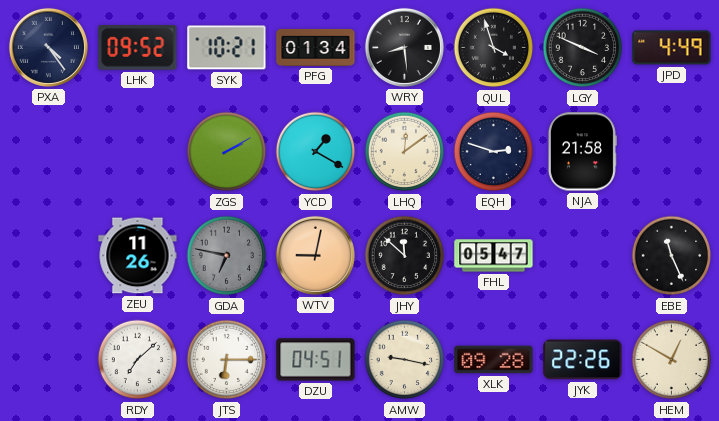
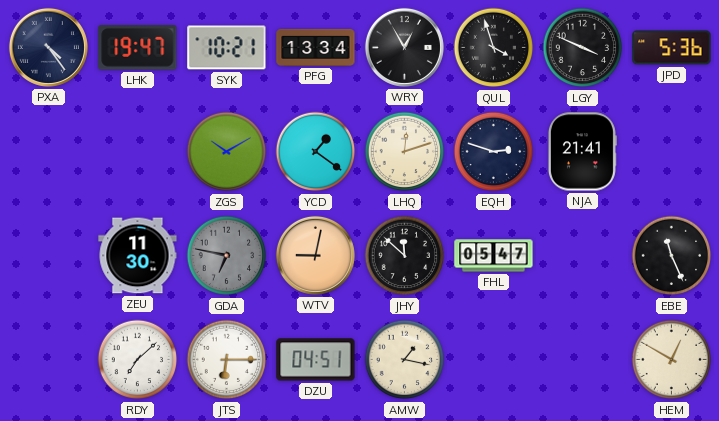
LHK: 09:52 -> 19:47 (138, 48)
PFG: 01:34 -> 13:34 (316, 47)
WRY: 8:29 -> 12:55 (404, 47)
JPD: 4:49 -> 5:36 (672, 48)
ZGS: 2:10 -> 10:10 (227, 152)
YCD: 1:20 -> 1:21 (316, 152)
LHQ: 12:09 -> 12:12 (405, 152)
NJA: 21:58 -> 21:41 (582, 152)
ZEU: 11:26 -> 11:30 (138, 256)
AMW: 9:17 -> 1:17 (405, 360)
XLK: 09:28 -> none (494, 360)
JYK: 22:26 -> none (583, 360)
